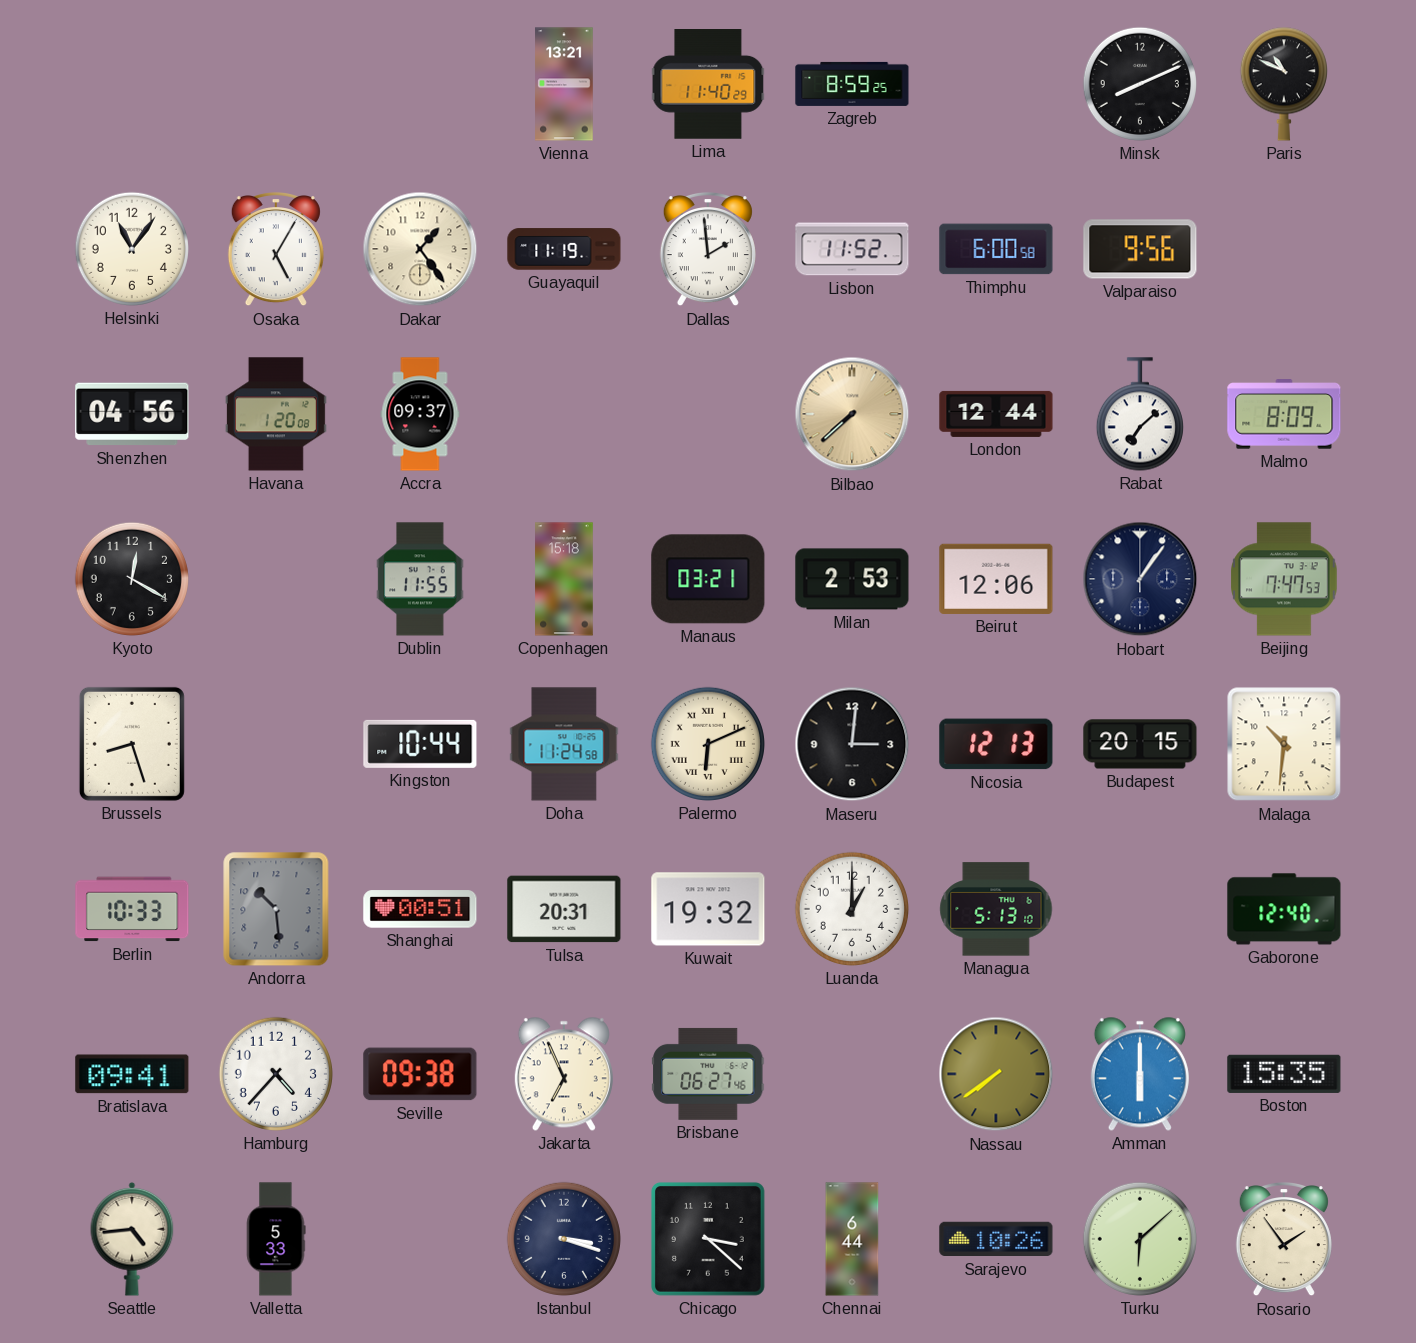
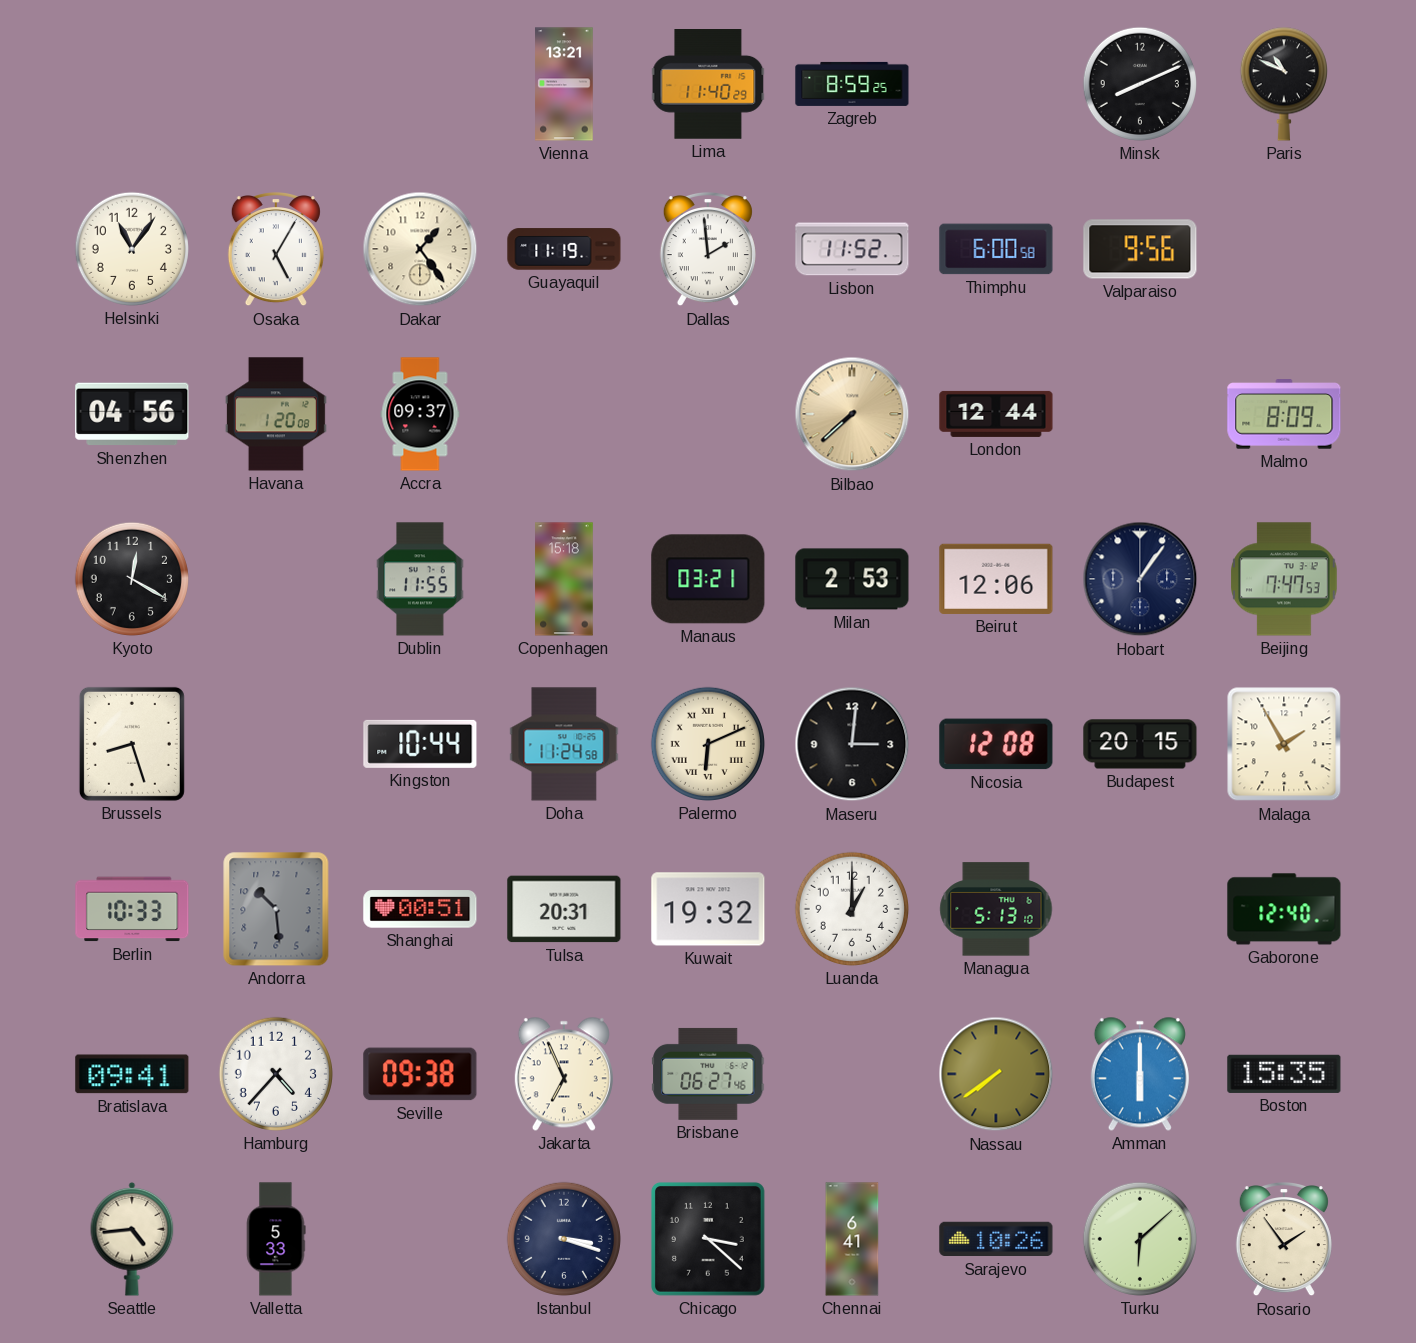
Rabat: 7:08 -> none (1140, 414)
Nicosia: 12:13 -> 12:08 (996, 744)
Malaga: 10:31 -> 1:55 (1284, 744)
Chennai: 6:44 -> 6:41 (852, 1239)
